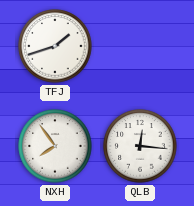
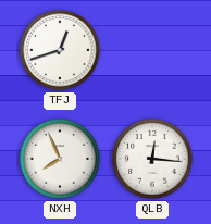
TFJ: 1:42 -> 12:42 (60, 50)
NXH: 7:54 -> 7:56 (60, 159)
